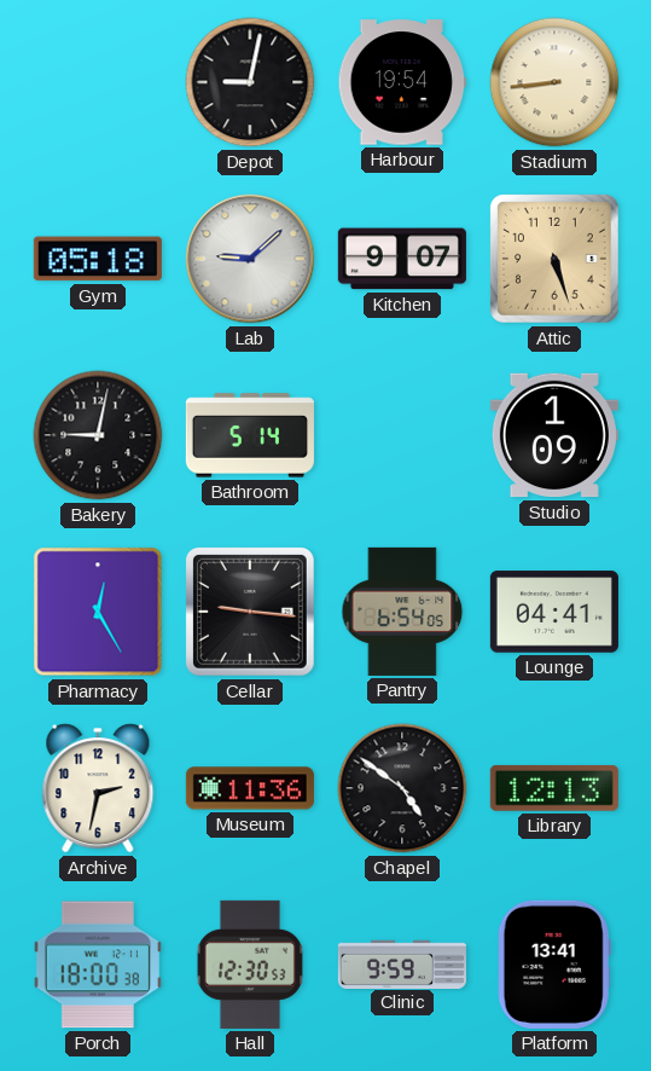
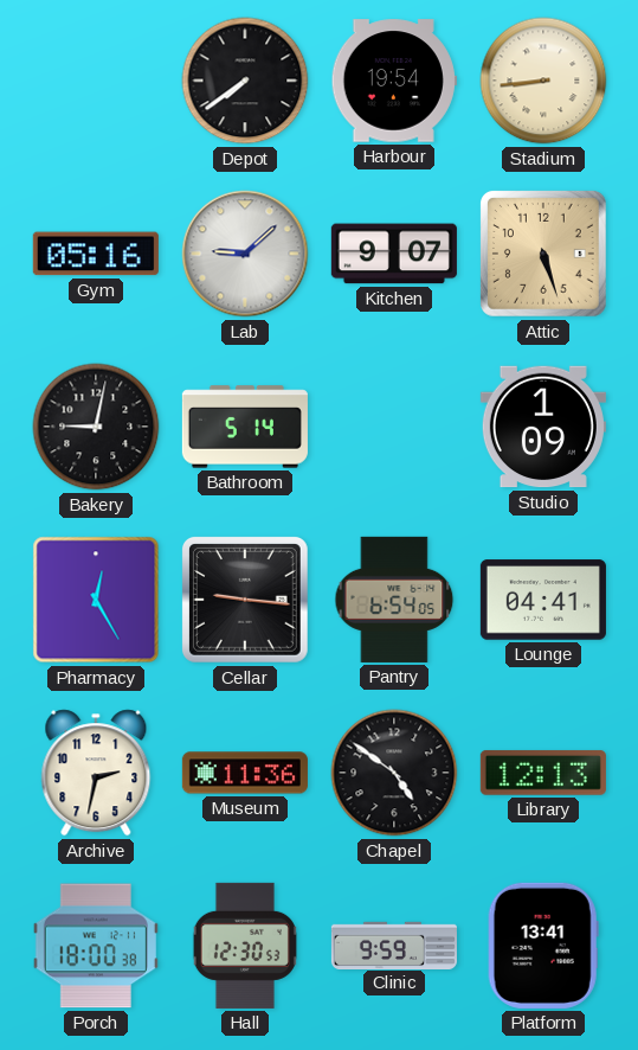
Depot: 9:02 -> 7:39 (245, 81)
Gym: 05:18 -> 05:16 (96, 254)
